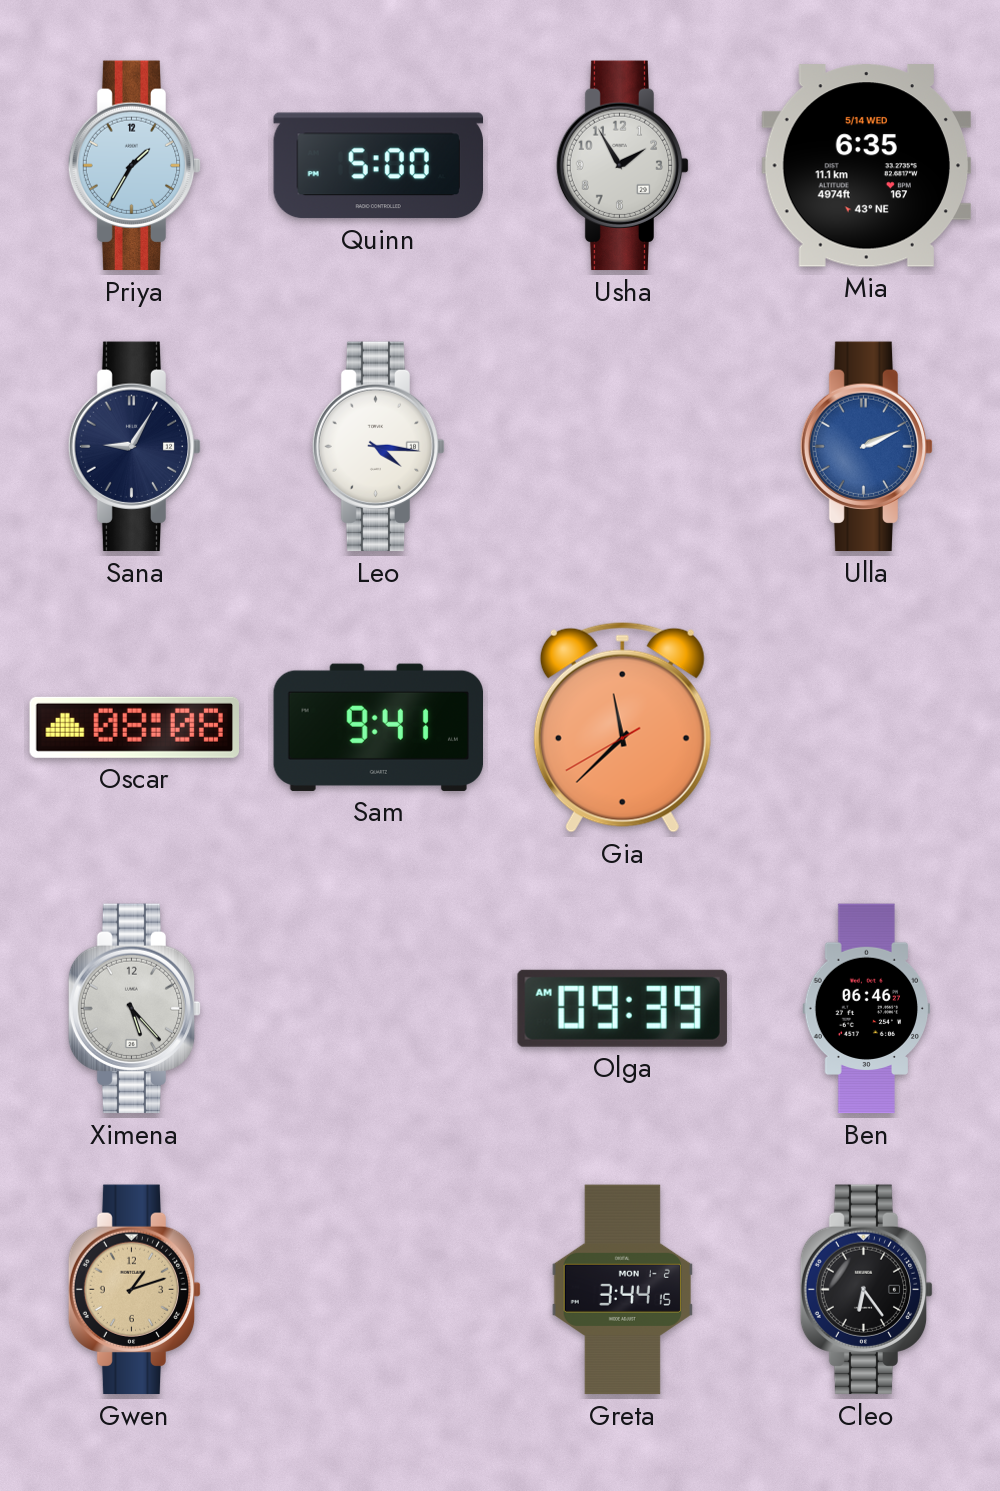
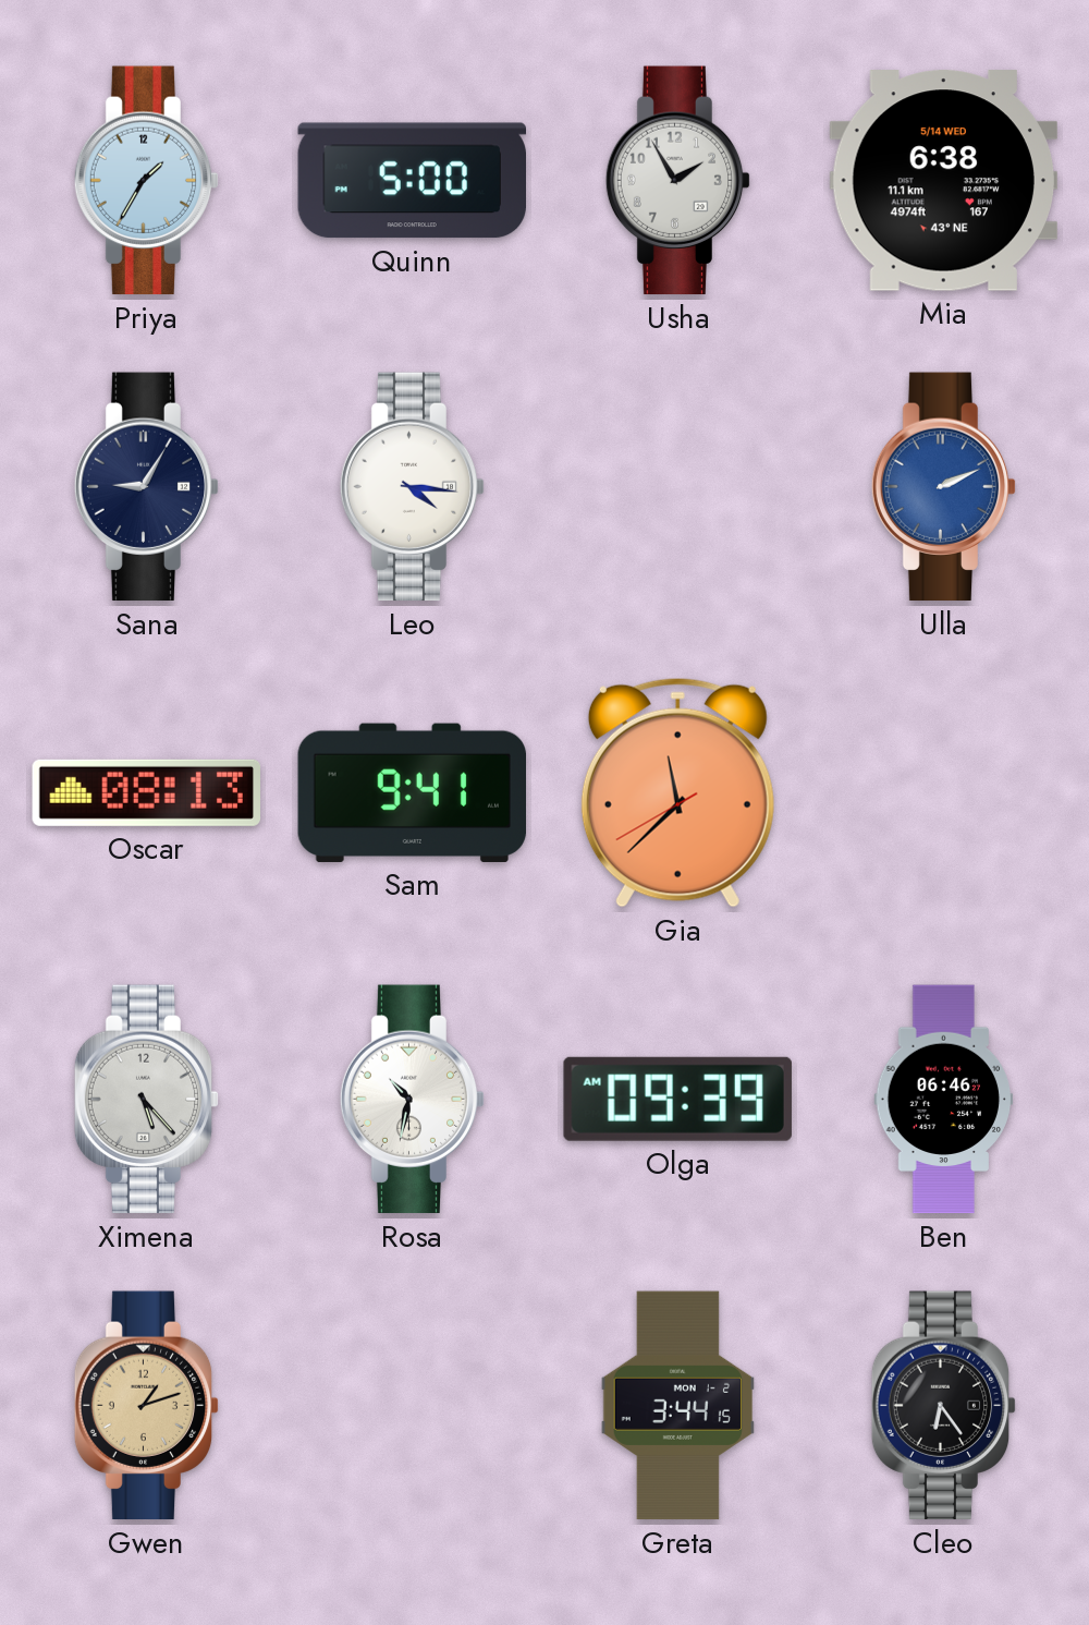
Mia: 6:35 -> 6:38 (943, 181)
Oscar: 08:08 -> 08:13 (147, 792)
Rosa: none -> 10:32 (413, 1100)
